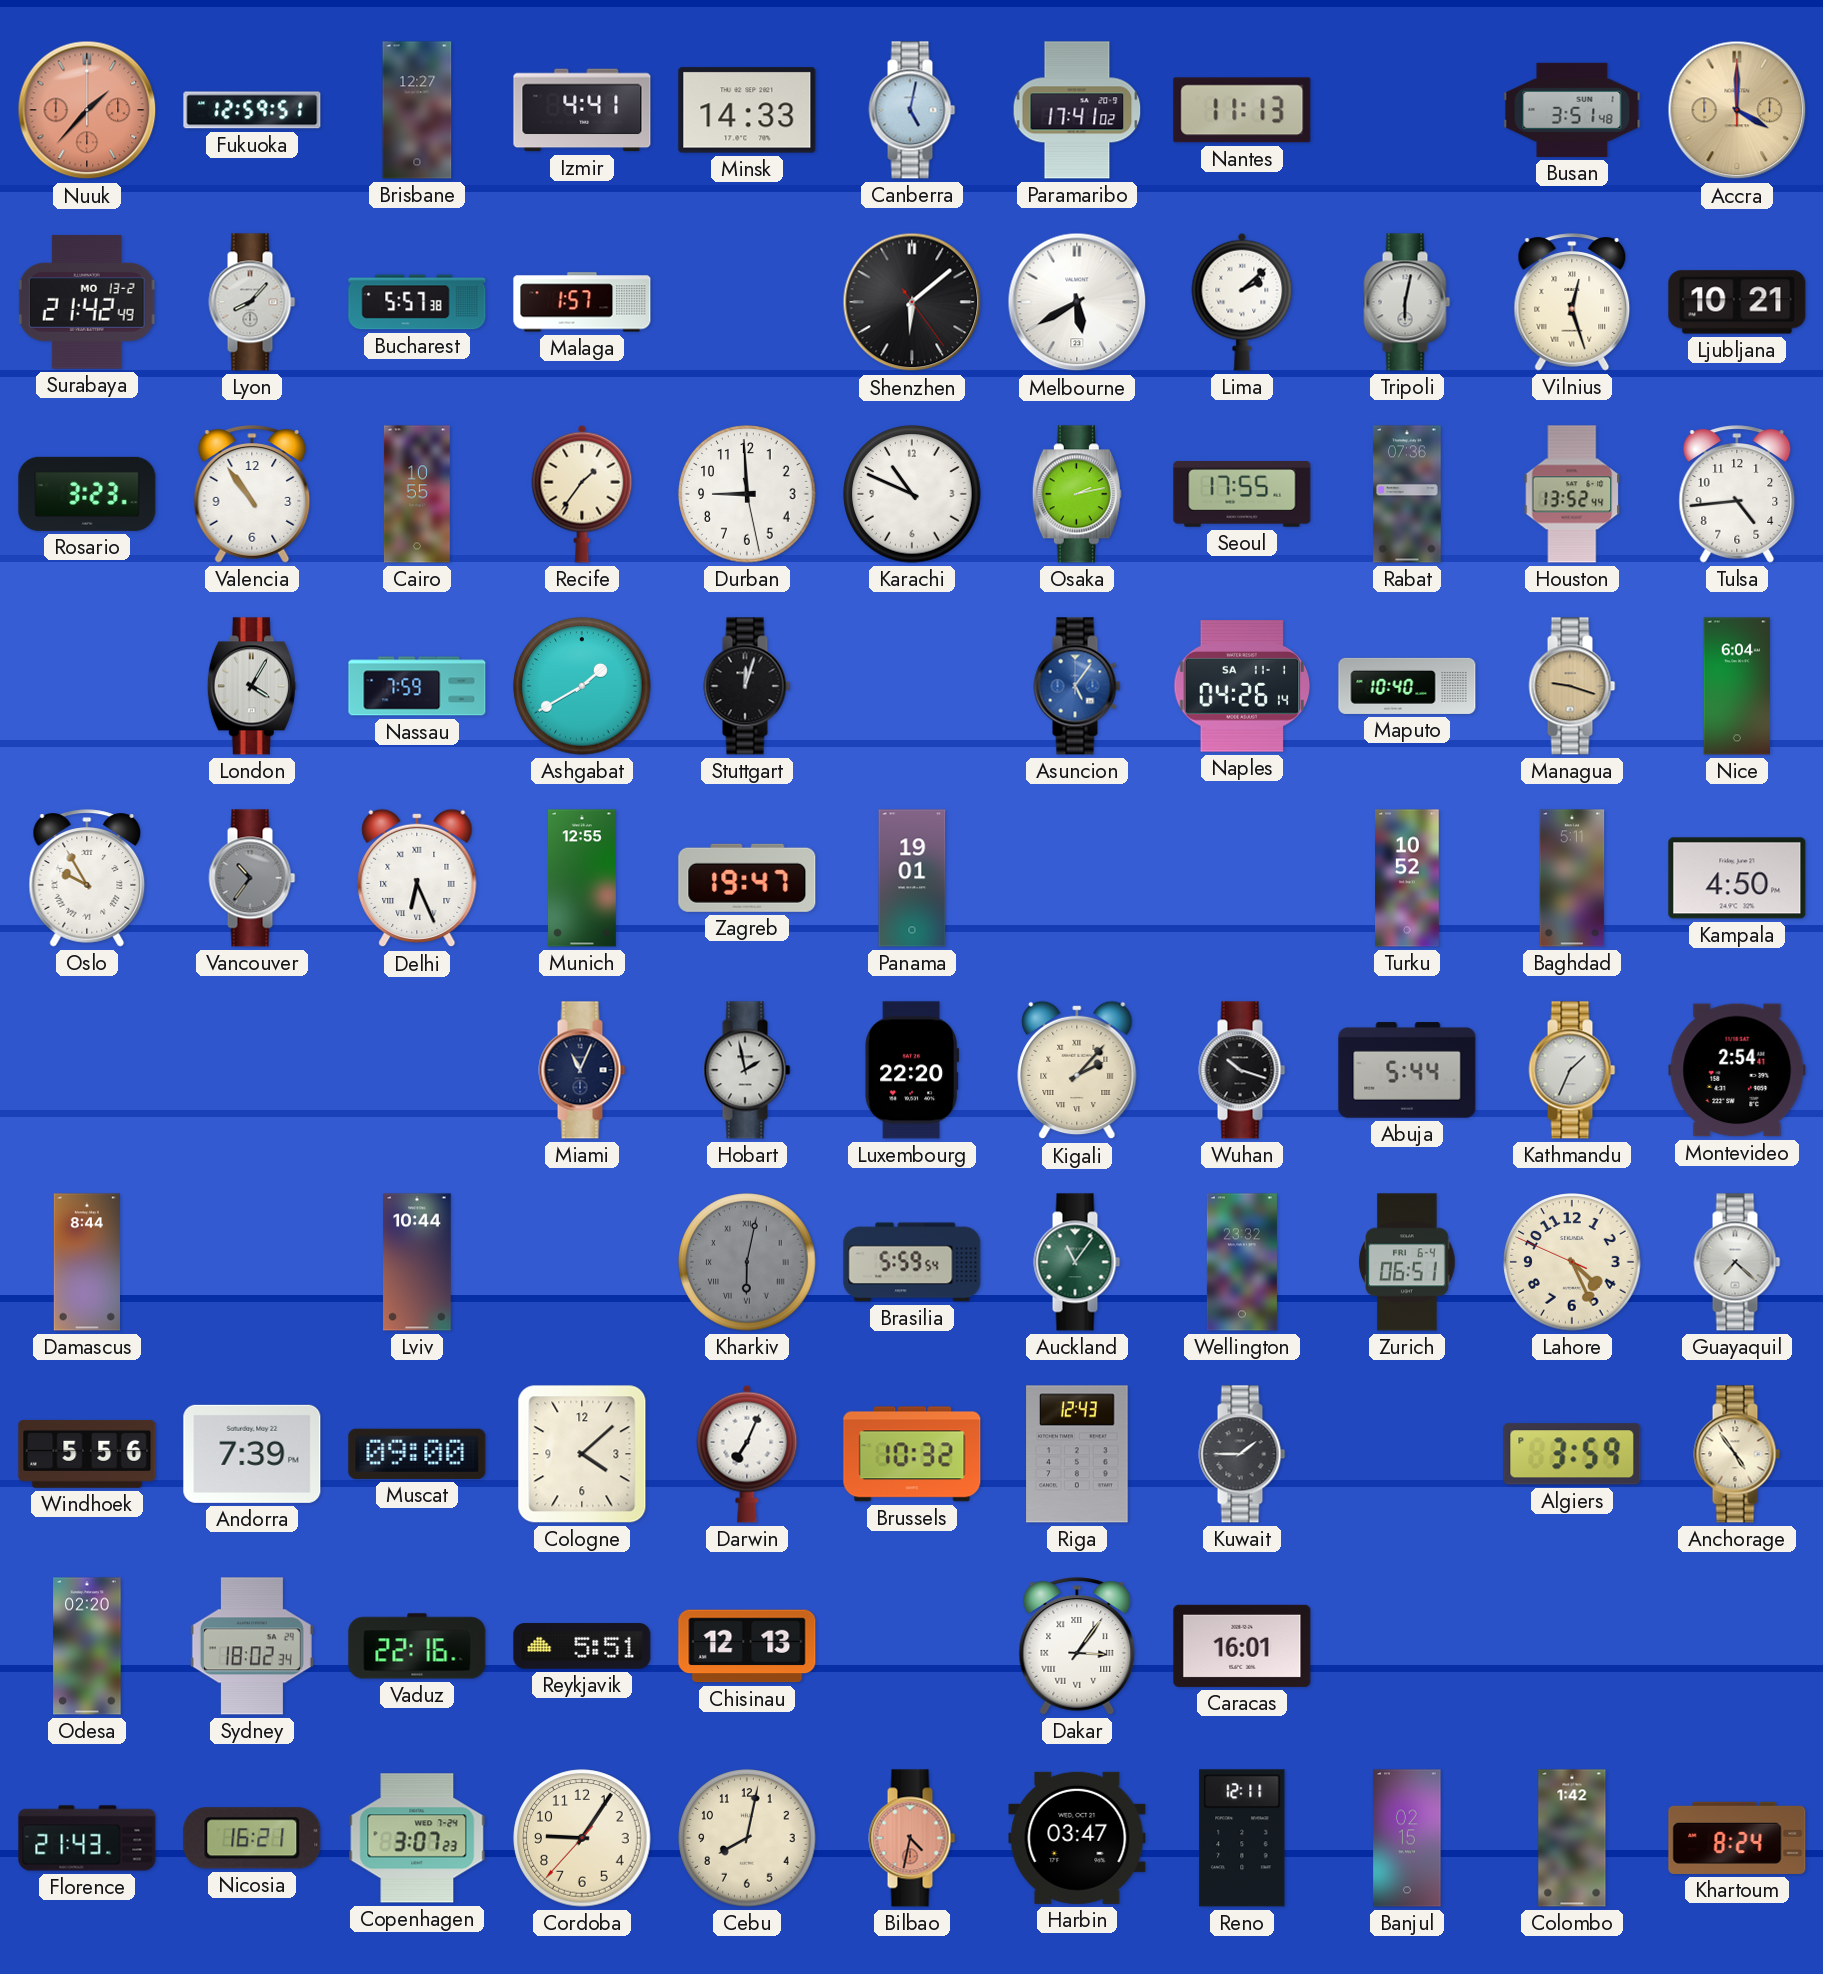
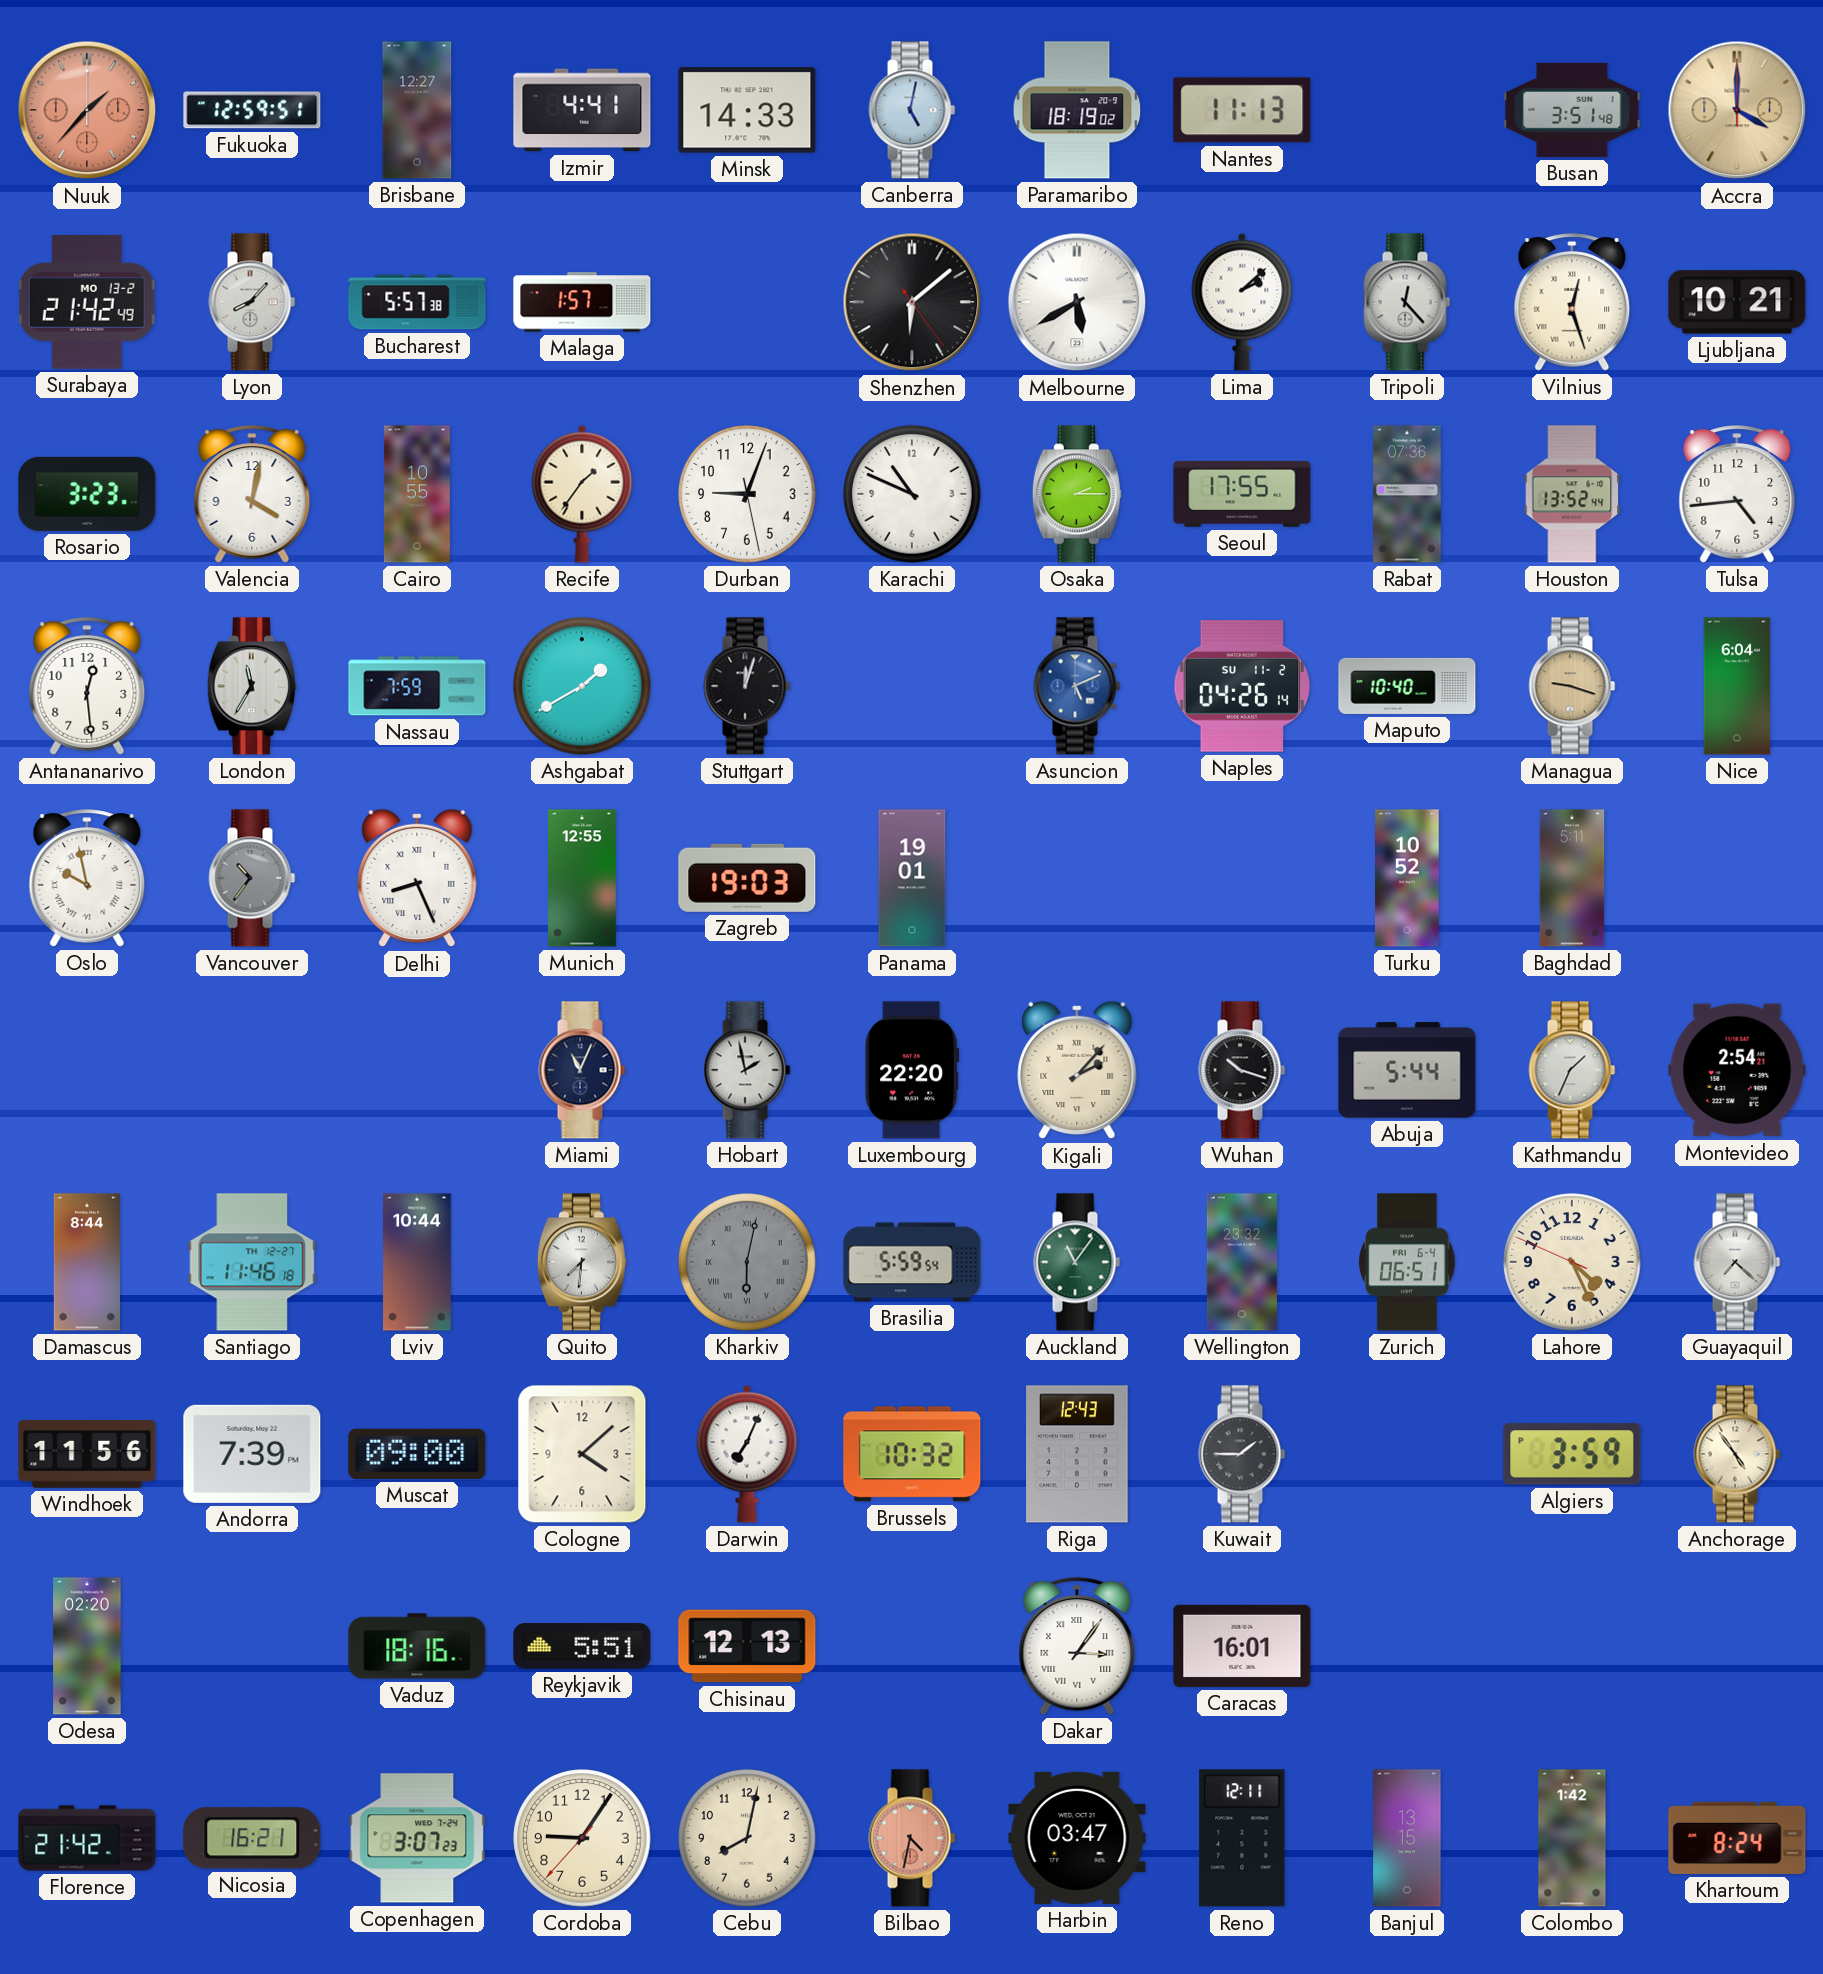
Paramaribo: 17:41 -> 18:19 (1077, 110)
Tripoli: 6:02 -> 12:23 (1407, 302)
Valencia: 10:54 -> 4:02 (252, 494)
Durban: 8:59 -> 9:03 (747, 494)
Osaka: 2:13 -> 2:15 (1077, 494)
Antananarivo: none -> 12:29 (87, 686)
London: 4:05 -> 11:35 (252, 686)
Asuncion: 5:06 -> 5:11 (1077, 686)
Naples date: SA 11-1 -> SU 11-2 (1242, 686)
Oslo: 9:55 -> 9:58 (87, 878)
Delhi: 6:26 -> 8:26 (417, 878)
Zagreb: 19:47 -> 19:03 (747, 878)
Kampala: 4:50 -> none (1737, 878)
Montevideo: 2:54:41 -> 2:54:21 (1737, 1070)
Santiago: none -> 11:46 (252, 1262)
Quito: none -> 7:31 (582, 1262)
Windhoek: 5:56 -> 11:56 (87, 1454)
Sydney: 18:02 -> none (252, 1646)
Vaduz: 22:16 -> 18:16 (417, 1646)
Florence: 21:43 -> 21:42 (87, 1838)
Banjul: 02:15 -> 13:15 (1407, 1838)
